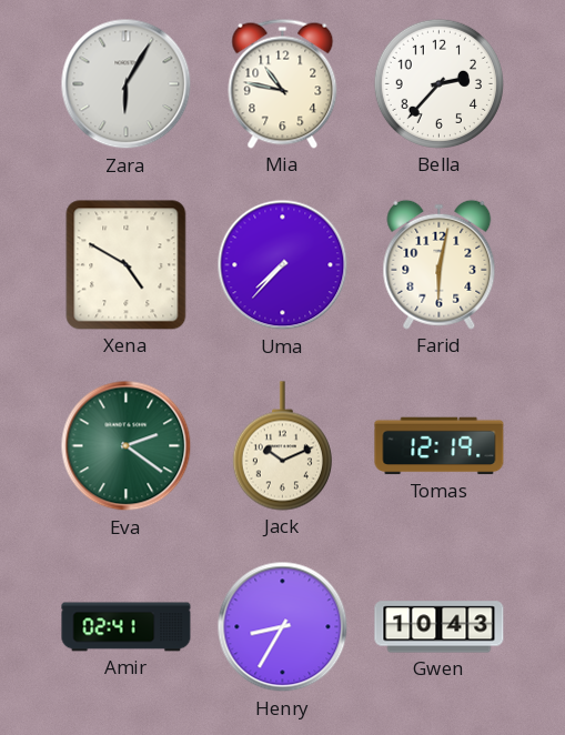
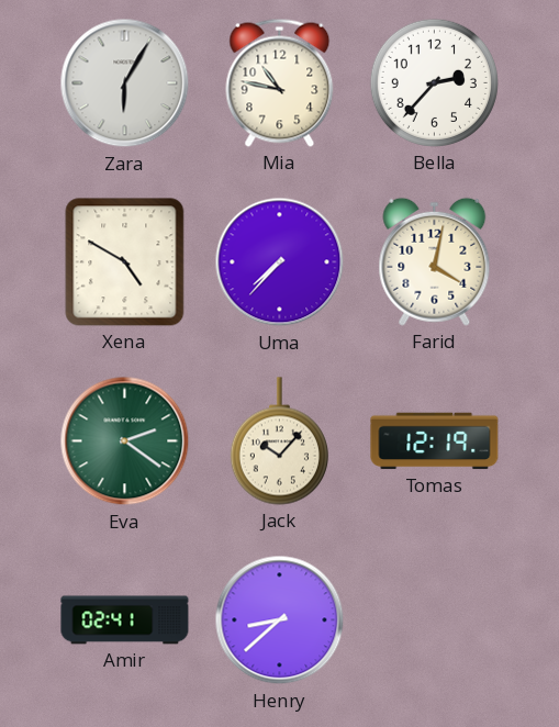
Farid: 6:02 -> 4:02 (435, 261)
Jack: 10:11 -> 10:07 (279, 441)
Henry: 8:35 -> 8:38 (280, 620)
Gwen: 10:43 -> none (440, 627)
